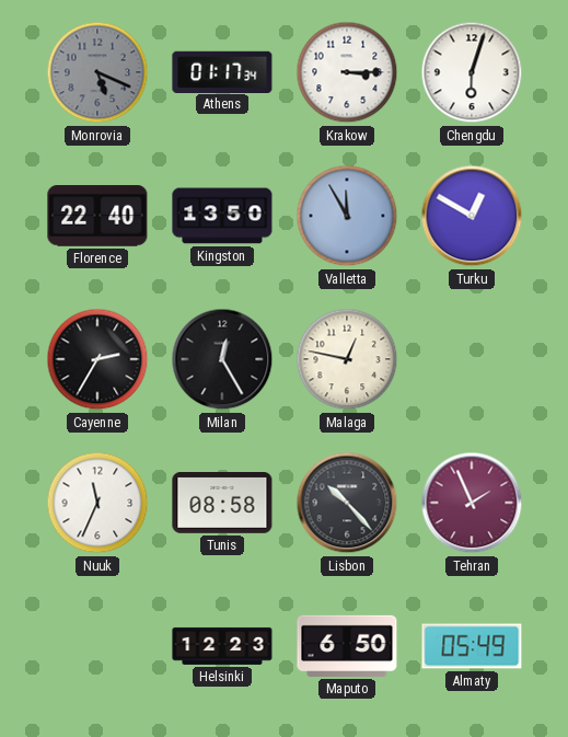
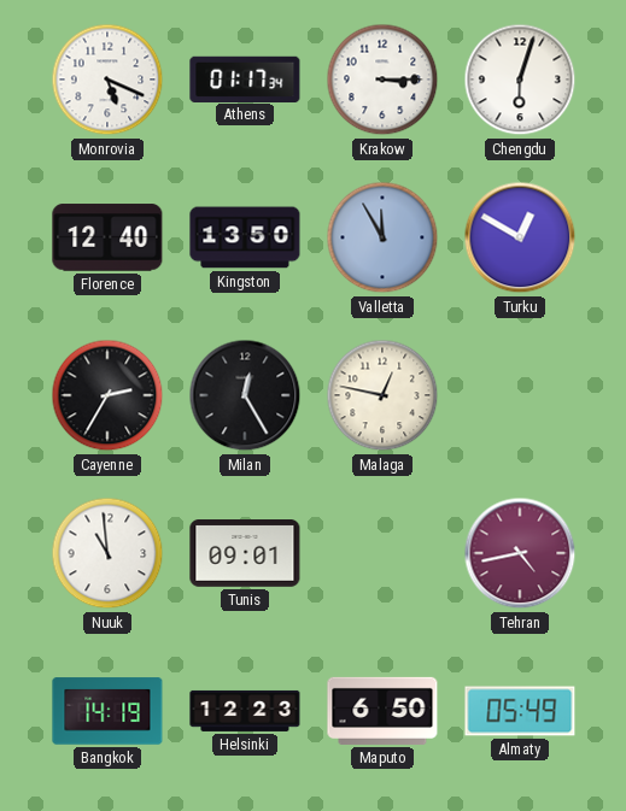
Monrovia dial: grey -> white (107, 80)
Florence: 22:40 -> 12:40 (107, 237)
Nuuk: 11:34 -> 10:59 (107, 553)
Tunis: 08:58 -> 09:01 (245, 554)
Lisbon: 10:23 -> none (347, 503)
Tehran: 1:56 -> 4:43 (520, 553)
Bangkok: none -> 14:19 (107, 711)
